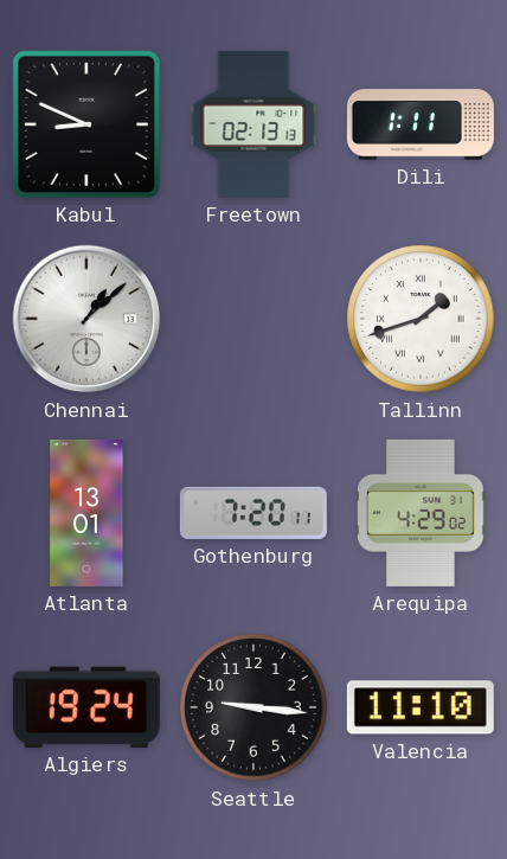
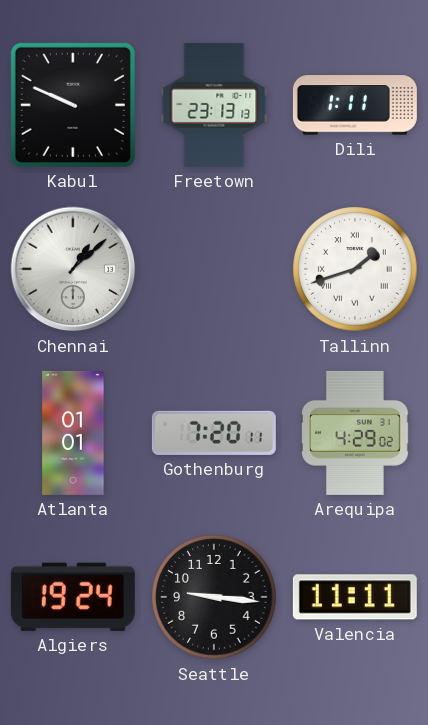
Kabul: 8:49 -> 9:49 (73, 105)
Freetown: 02:13 -> 23:13 (214, 105)
Atlanta: 13:01 -> 01:01 (73, 433)
Valencia: 11:10 -> 11:11 (355, 597)
